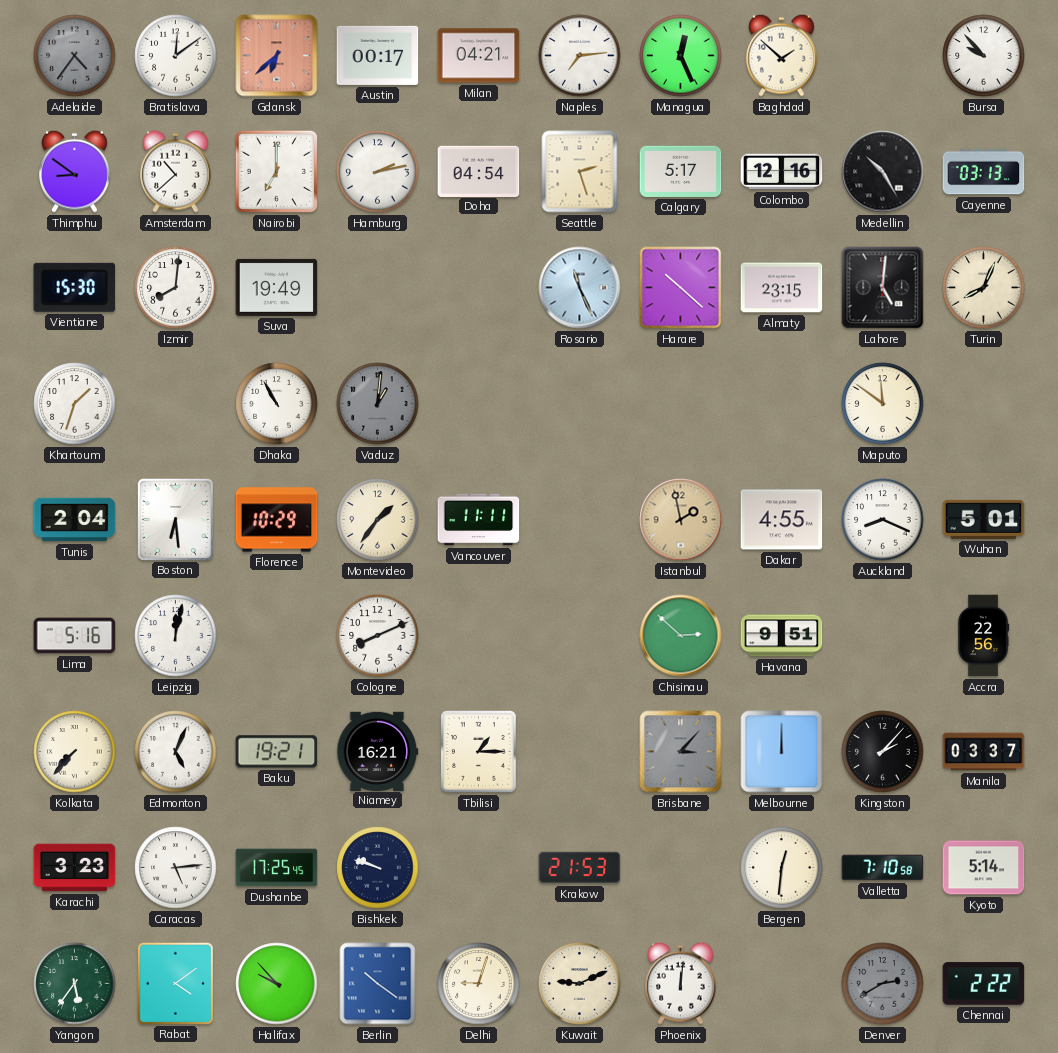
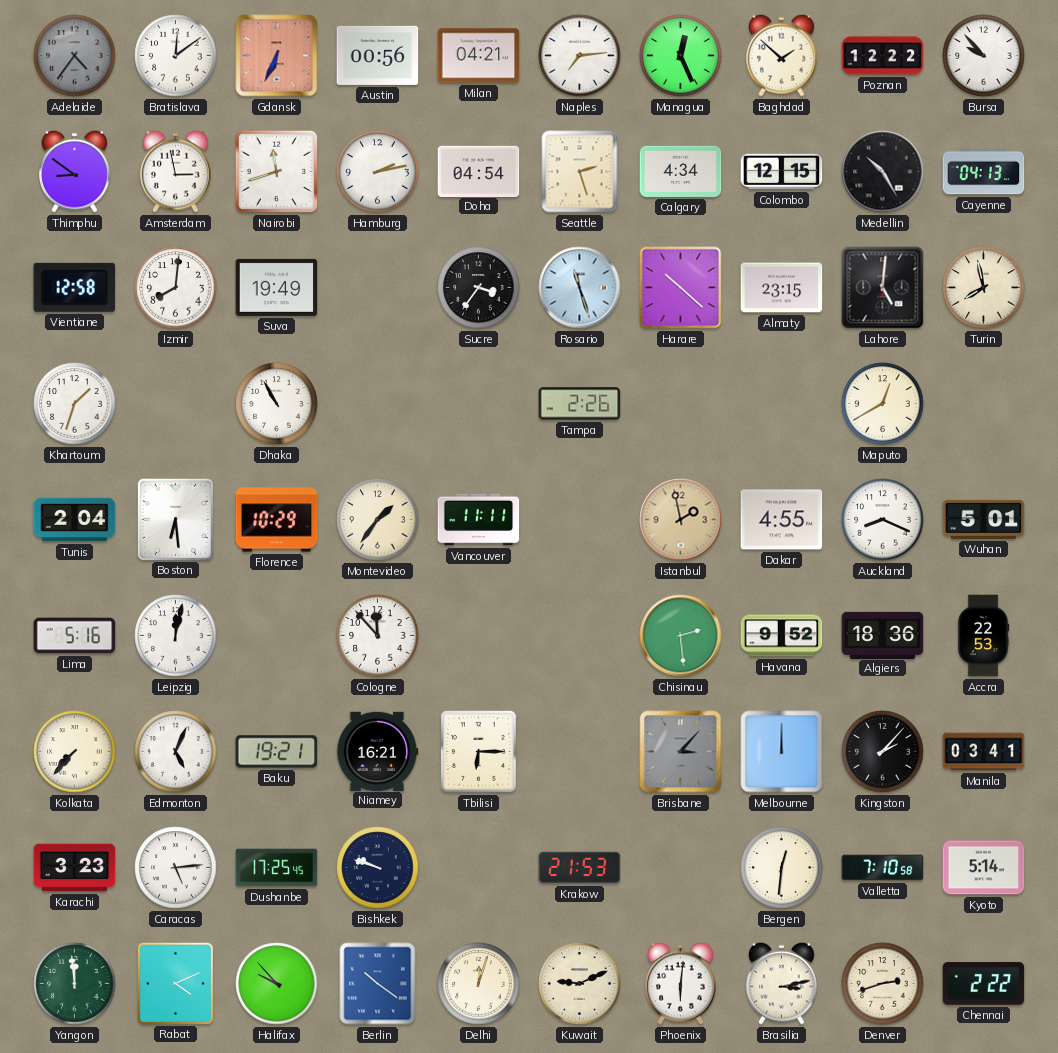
Gdansk: 6:38 -> 6:34 (277, 56)
Austin: 00:17 -> 00:56 (378, 55)
Poznan: none -> 12:22 (883, 56)
Amsterdam: 10:38 -> 2:58 (176, 171)
Nairobi: 7:00 -> 11:42 (276, 171)
Calgary: 5:17 -> 4:34 (681, 171)
Colombo: 12:16 -> 12:15 (782, 172)
Cayenne: 03:13 -> 04:13 (984, 172)
Vientiane: 15:30 -> 12:58 (75, 287)
Sucre: none -> 3:36 (479, 288)
Rosario: 11:26 -> 11:27 (580, 288)
Turin: 8:04 -> 7:58 (984, 288)
Vaduz: 1:01 -> none (378, 404)
Tampa: none -> 2:26 (580, 404)
Maputo: 11:51 -> 12:40 (883, 404)
Cologne: 8:11 -> 11:53 (378, 636)
Chisinau: 2:52 -> 2:29 (681, 636)
Havana: 9:51 -> 9:52 (782, 636)
Algiers: none -> 18:36 (883, 635)
Accra: 22:56 -> 22:53 (983, 636)
Tbilisi: 1:15 -> 6:15 (479, 752)
Manila: 03:37 -> 03:41 (984, 752)
Yangon: 5:36 -> 11:59 (75, 984)
Rabat: 4:09 -> 4:11 (175, 983)
Delhi: 9:03 -> 12:03 (479, 984)
Phoenix: 12:01 -> 6:01 (681, 983)
Brasilia: none -> 3:13 (782, 983)
Denver: 2:40 -> 2:42 (883, 984)
Denver dial: grey -> cream (883, 984)
